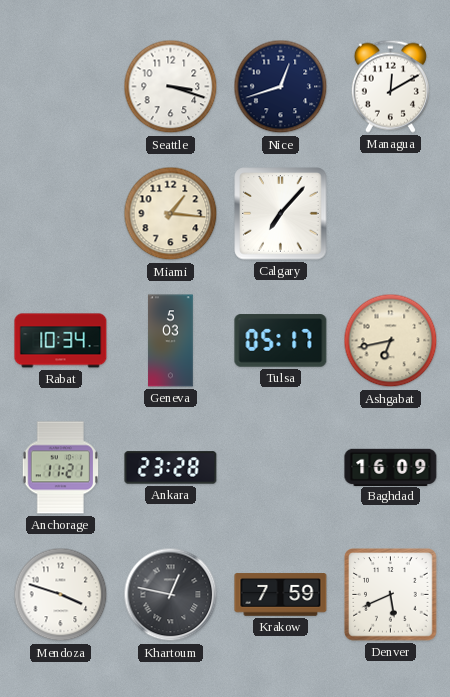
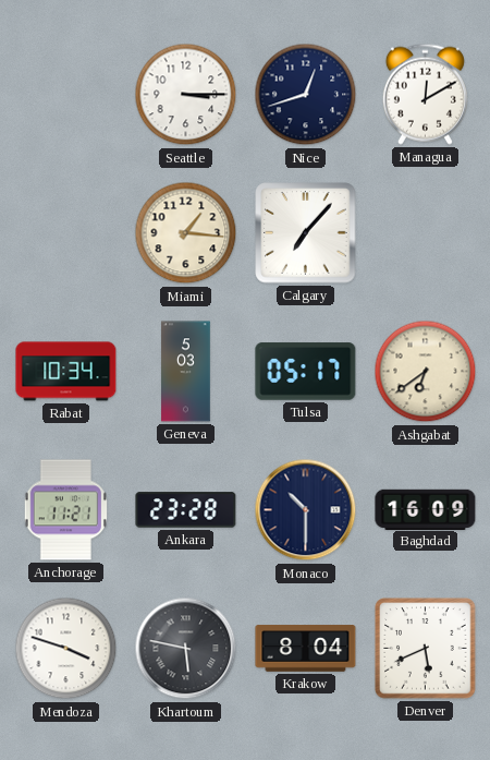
Seattle: 3:18 -> 3:15 (186, 95)
Ashgabat: 6:43 -> 6:39 (426, 372)
Monaco: none -> 10:30 (306, 510)
Khartoum: 12:47 -> 5:47 (186, 649)
Krakow: 7:59 -> 8:04 (306, 649)
